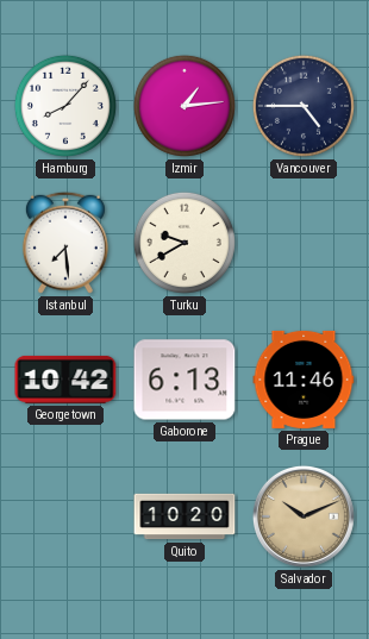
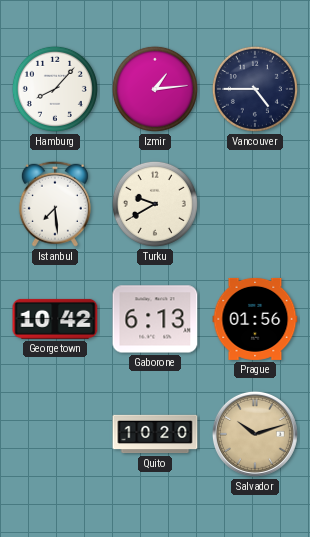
Prague: 11:46 -> 01:56 (255, 319)
Salvador: 10:11 -> 10:12 (255, 434)
